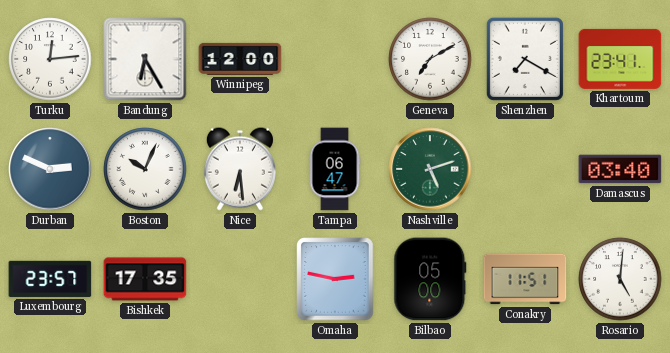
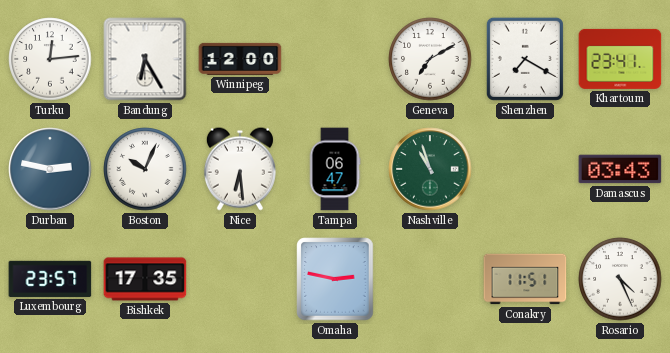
Durban: 2:49 -> 2:47 (50, 169)
Nashville: 5:12 -> 10:57 (430, 169)
Damascus: 03:40 -> 03:43 (620, 169)
Bilbao: 05:00 -> none (430, 279)
Rosario: 5:01 -> 4:26 (620, 279)
